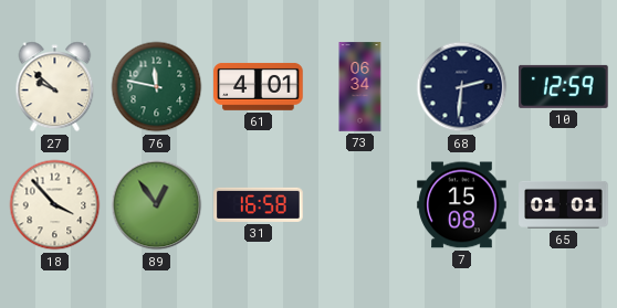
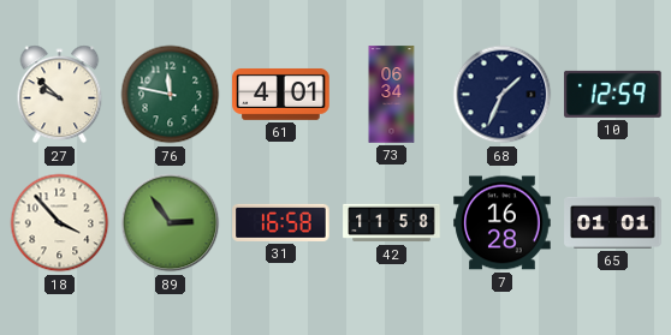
68: 2:31 -> 1:34 (503, 95)
89: 12:54 -> 2:54 (171, 223)
42: none -> 11:58 (392, 223)
7: 15:08 -> 16:28 (503, 223)
